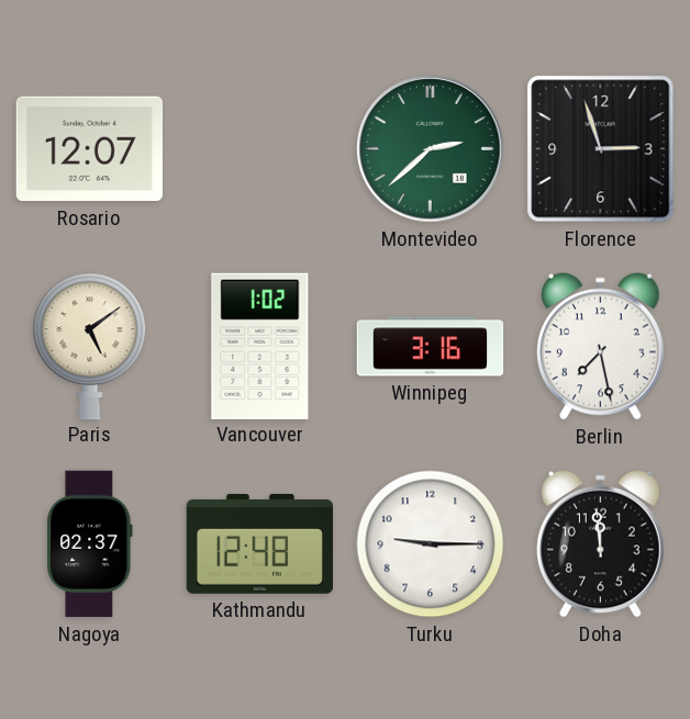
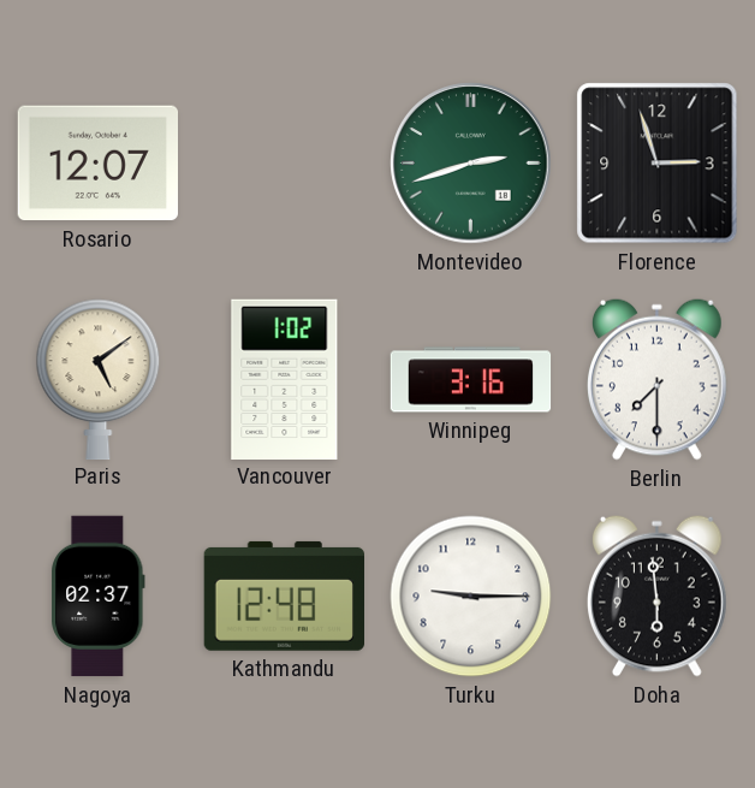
Montevideo: 2:38 -> 2:42 (471, 164)
Berlin: 7:28 -> 7:30 (656, 379)
Doha: 11:59 -> 5:59 (656, 596)
